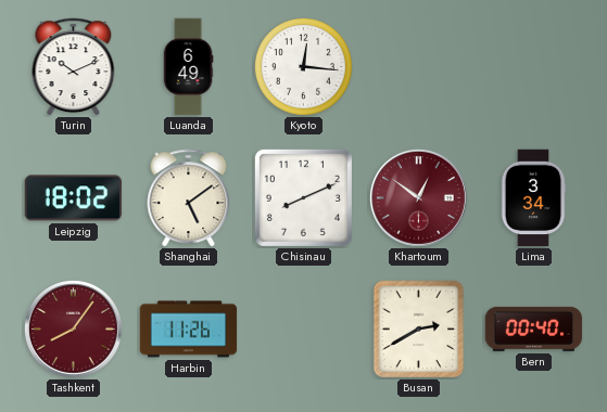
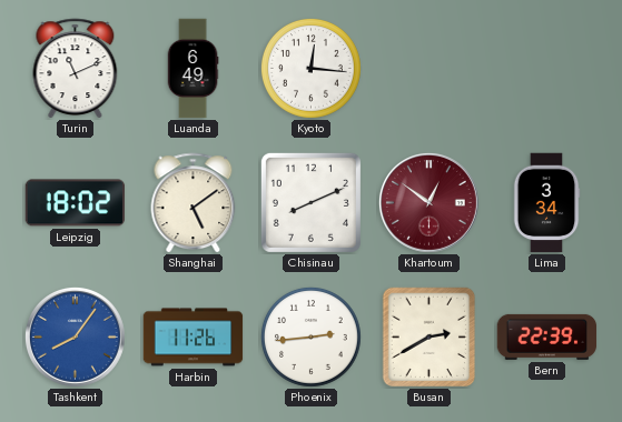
Turin: 10:11 -> 11:11 (76, 69)
Tashkent dial: burgundy -> blue (75, 336)
Phoenix: none -> 2:44 (310, 336)
Bern: 00:40 -> 22:39 (547, 336)
